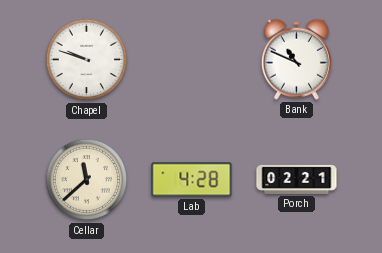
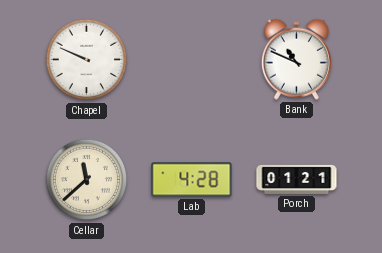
Chapel: 9:48 -> 9:49 (87, 60)
Porch: 02:21 -> 01:21 (297, 179)
